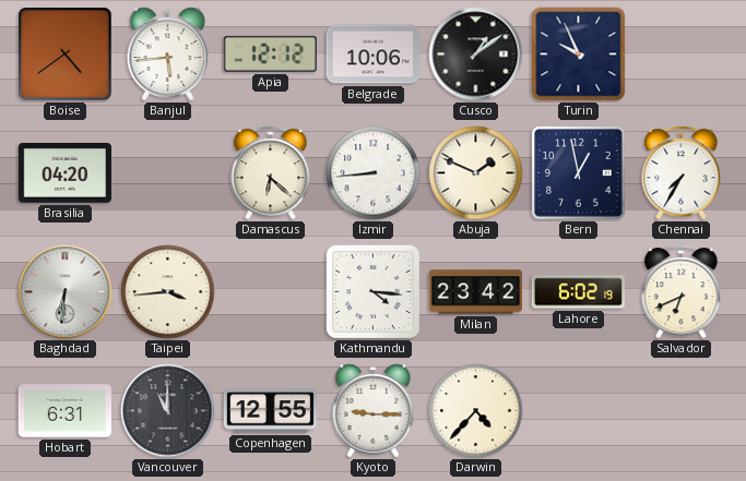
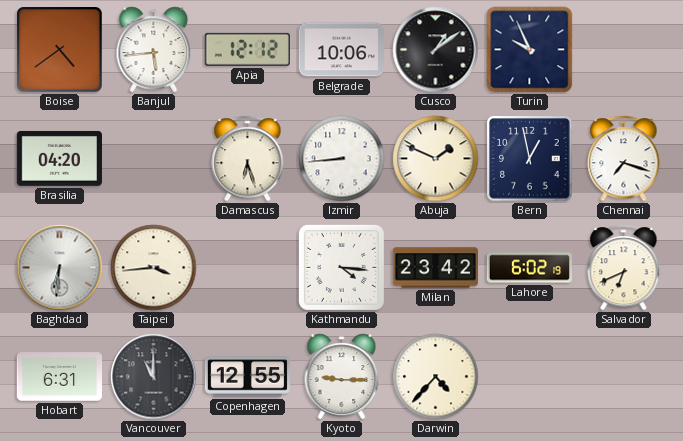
Damascus: 6:22 -> 6:27 (248, 159)
Chennai: 7:35 -> 7:18 (624, 159)
